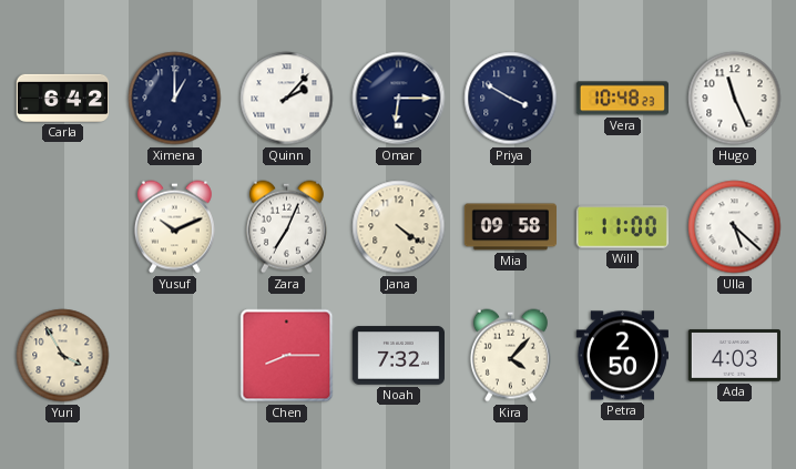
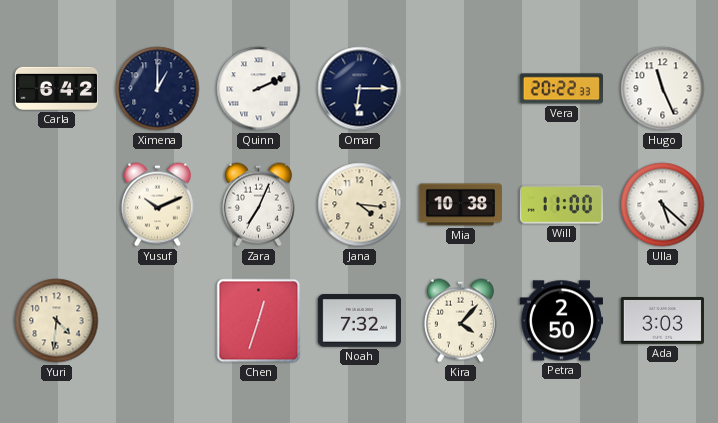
Quinn: 2:07 -> 2:11 (259, 89)
Priya: 3:50 -> none (511, 99)
Vera: 10:48 -> 20:22 (561, 89)
Jana: 4:21 -> 4:16 (360, 205)
Mia: 09:58 -> 10:38 (460, 205)
Yuri: 3:55 -> 4:31 (57, 321)
Chen: 8:15 -> 12:33 (259, 321)
Ada: 4:03 -> 3:03 (662, 321)
